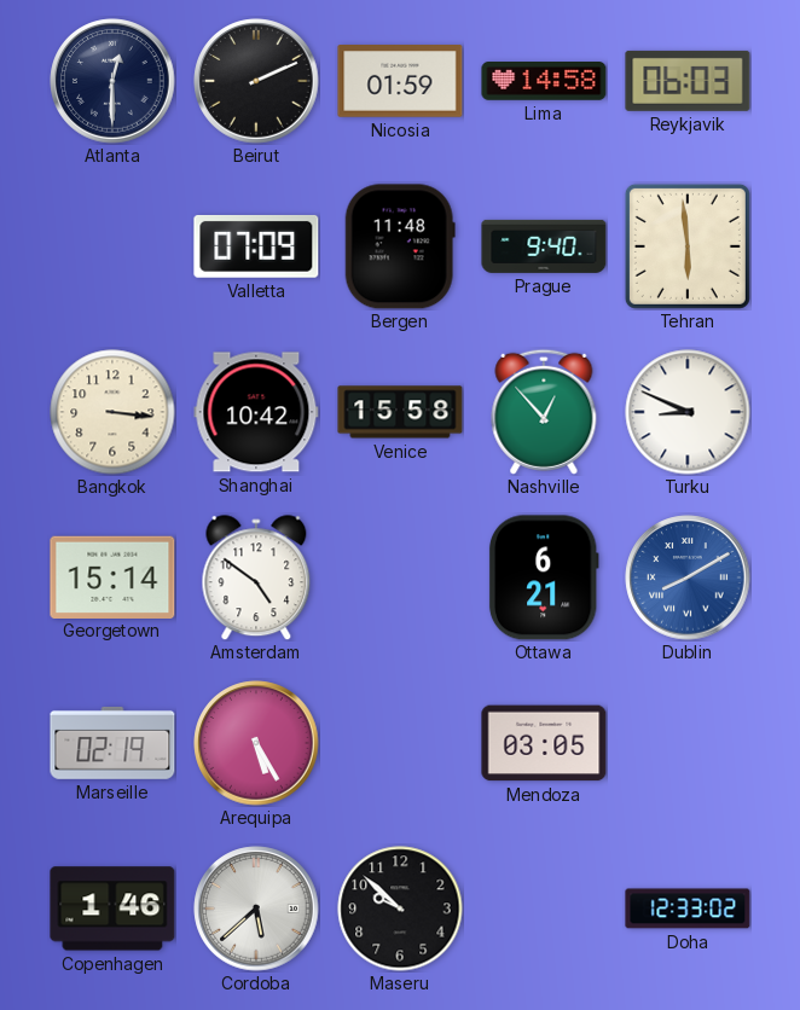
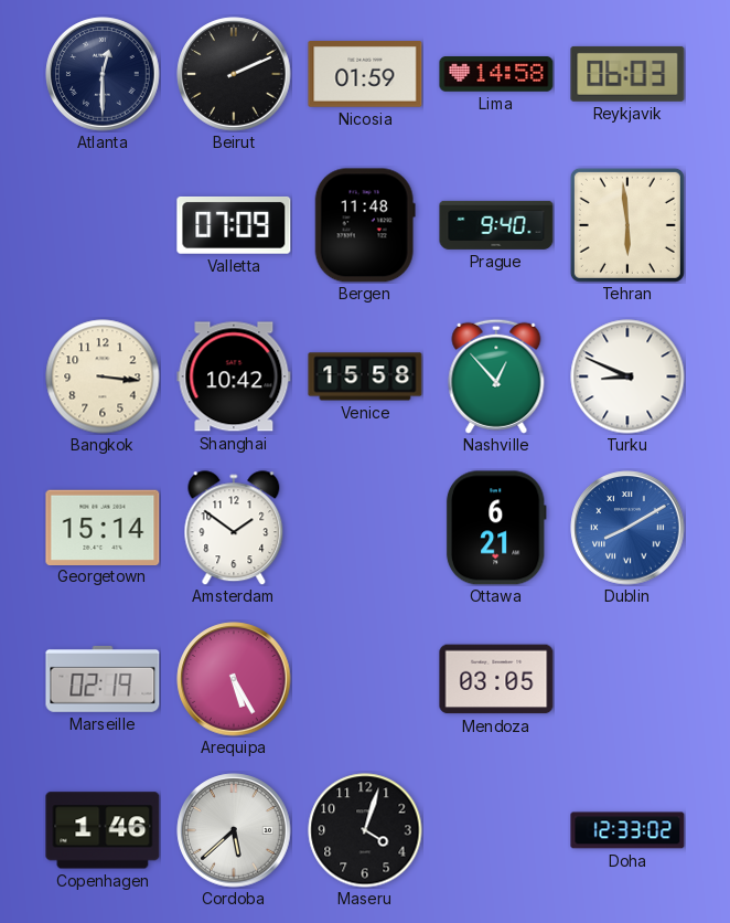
Amsterdam: 4:51 -> 1:51 (234, 528)
Maseru: 9:52 -> 4:03 (365, 830)
